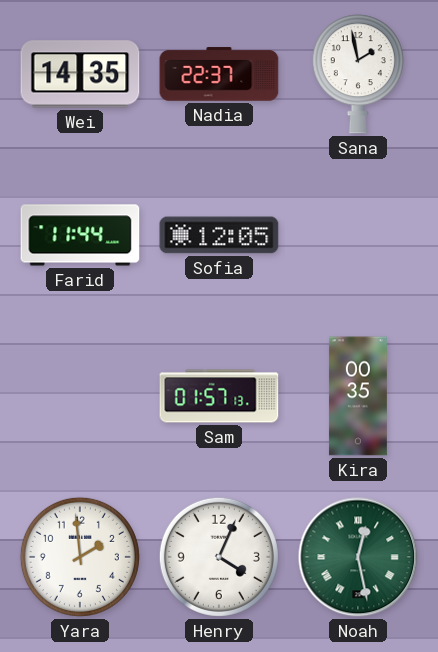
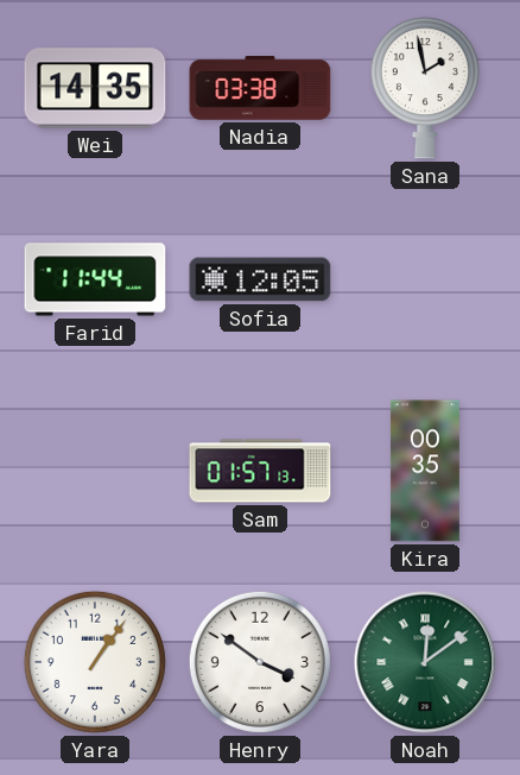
Nadia: 22:37 -> 03:38 (260, 88)
Yara: 1:59 -> 1:06 (95, 662)
Henry: 4:04 -> 3:51 (260, 662)
Noah: 12:28 -> 12:09 (425, 662)
